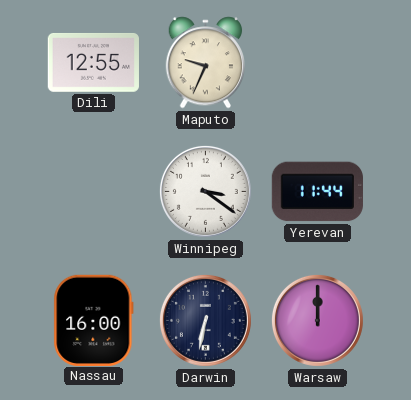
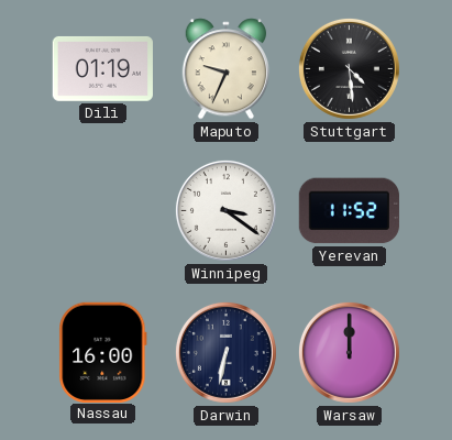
Dili: 12:55 -> 01:19 (102, 68)
Stuttgart: none -> 4:29 (349, 68)
Yerevan: 11:44 -> 11:52 (349, 211)
